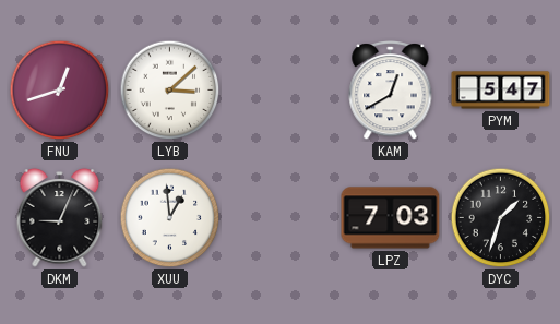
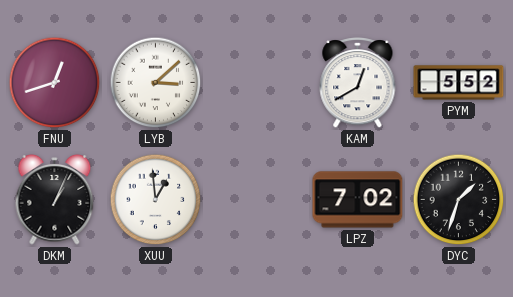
PYM: 5:47 -> 5:52 (459, 83)
DKM: 9:04 -> 1:04 (55, 200)
LPZ: 7:03 -> 7:02 (358, 200)
